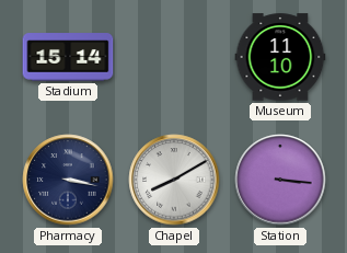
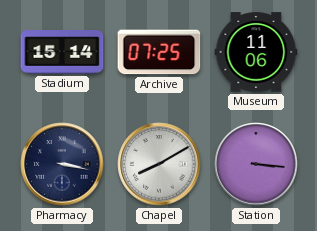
Archive: none -> 07:25 (159, 52)
Museum: 11:10 -> 11:06 (256, 52)
